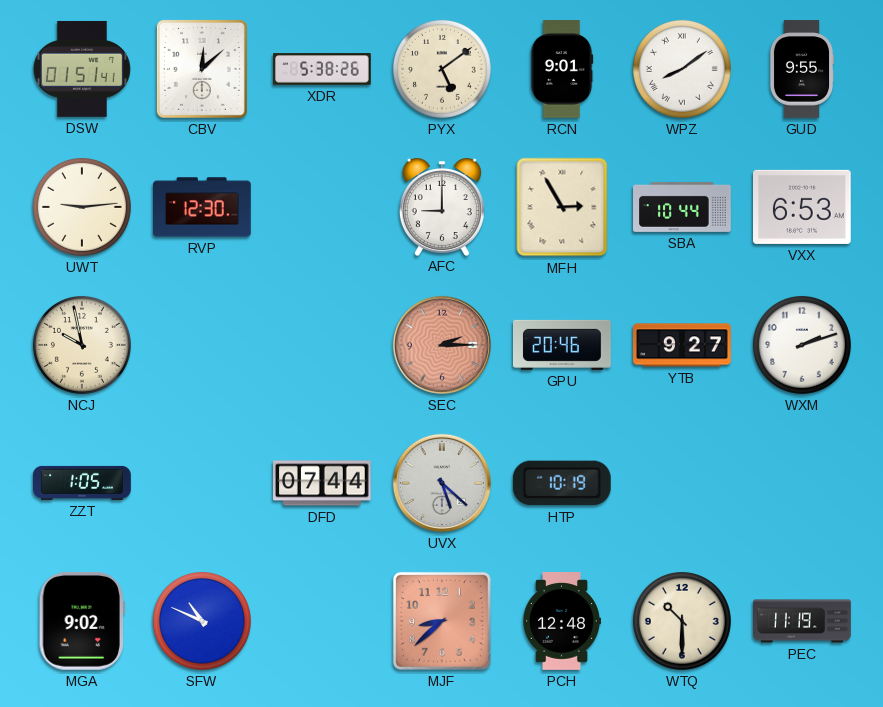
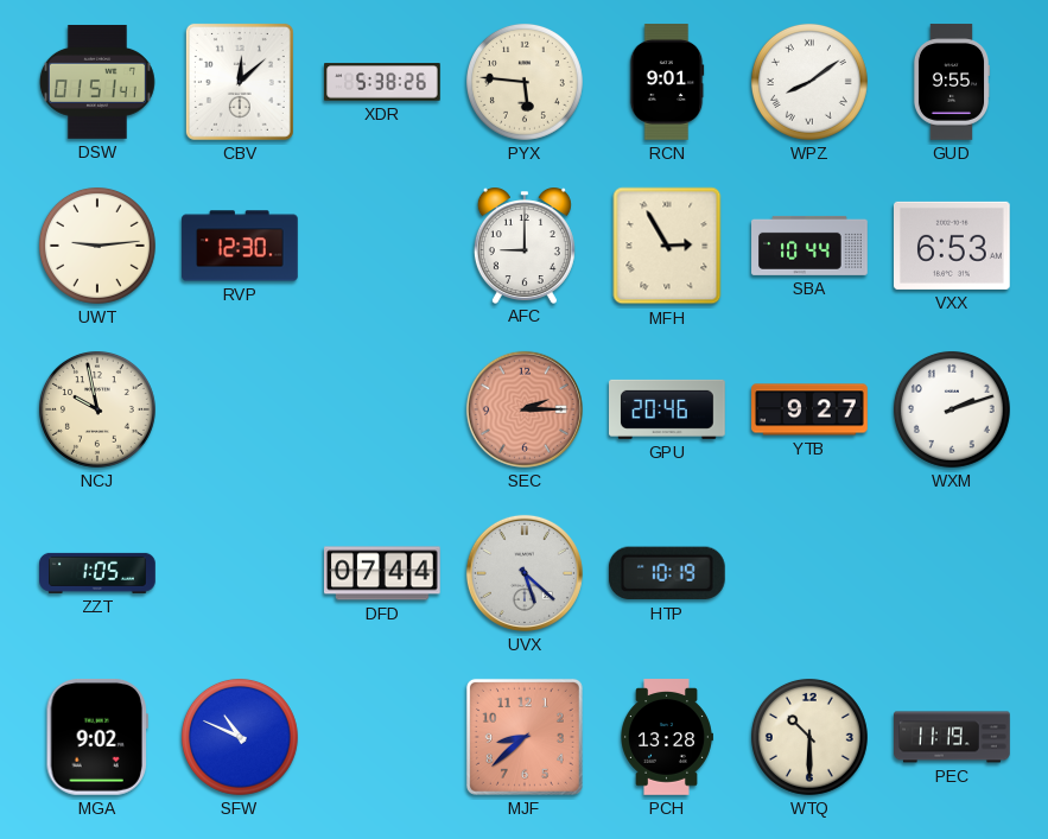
PYX: 5:09 -> 5:46 (525, 82)
PCH: 12:48 -> 13:28 (667, 737)
